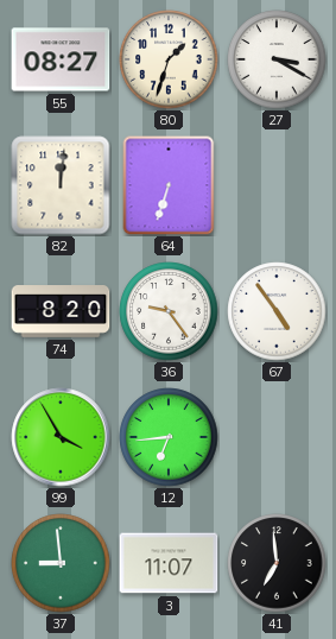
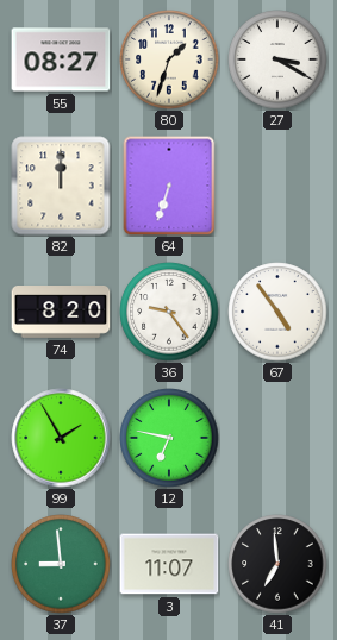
82: 12:01 -> 12:00 (61, 186)
99: 3:55 -> 1:55 (61, 438)
12: 6:44 -> 6:47 (169, 438)
